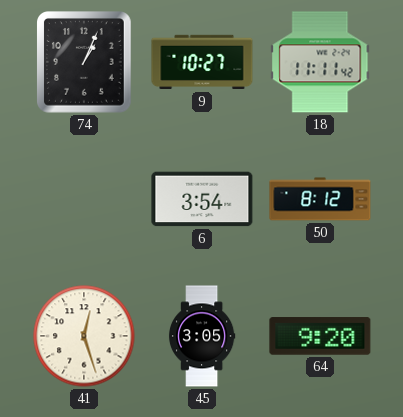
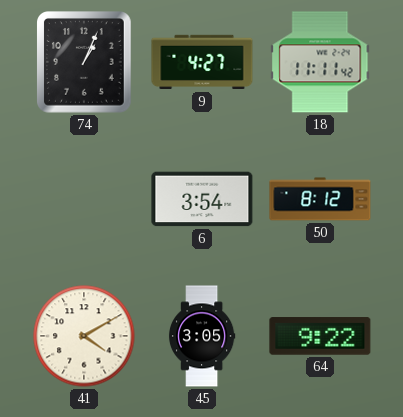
9: 10:27 -> 4:27 (202, 62)
41: 12:27 -> 4:10 (84, 336)
64: 9:20 -> 9:22 (320, 336)
